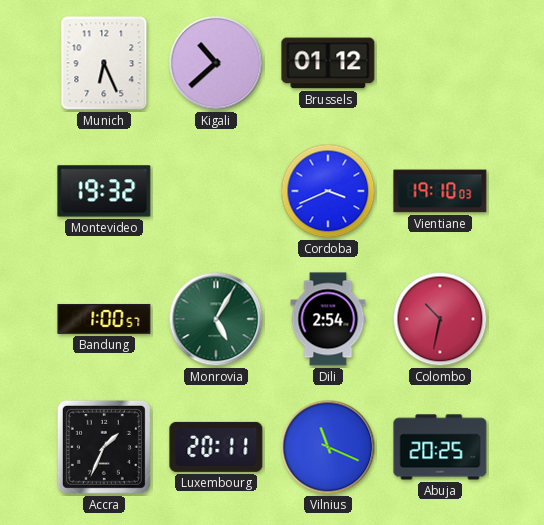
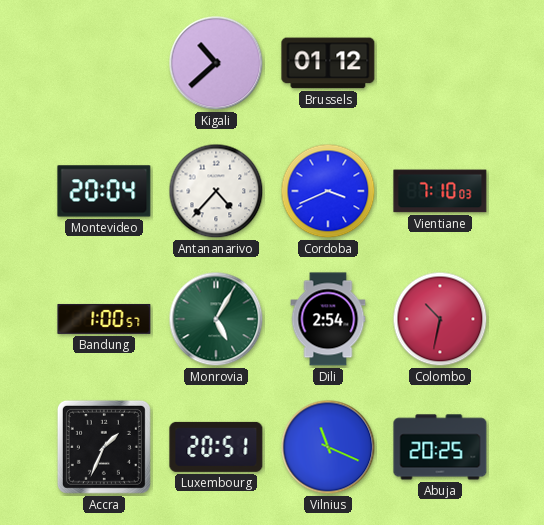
Munich: 6:26 -> none (104, 63)
Montevideo: 19:32 -> 20:04 (104, 191)
Antananarivo: none -> 4:37 (216, 191)
Vientiane: 19:10 -> 7:10 (440, 191)
Luxembourg: 20:11 -> 20:51 (216, 447)
